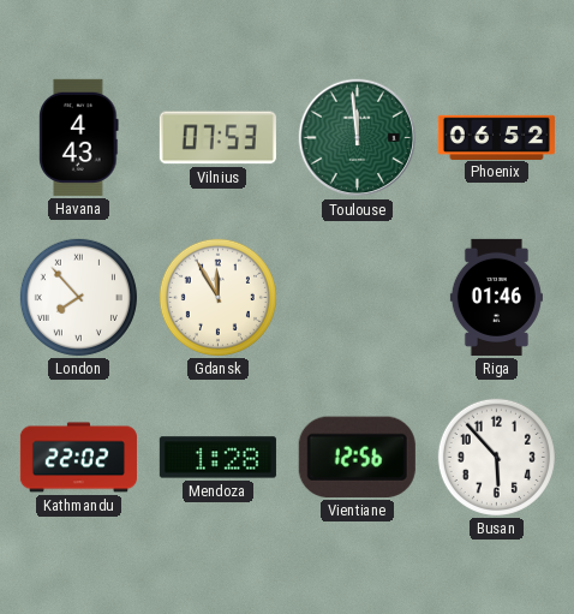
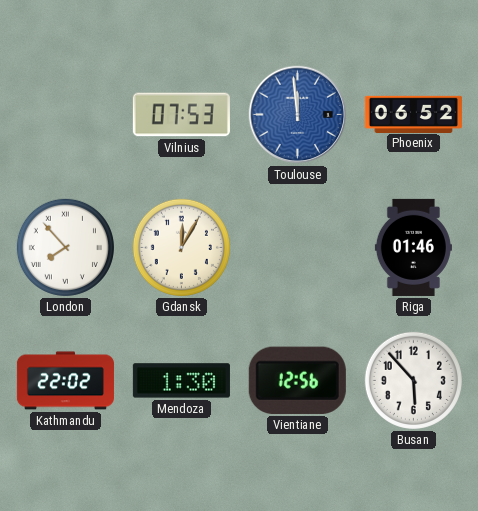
Havana: 4:43 -> none (79, 137)
Toulouse dial: green -> blue (298, 115)
Gdansk: 11:55 -> 12:05 (181, 247)
Mendoza: 1:28 -> 1:30 (181, 381)
